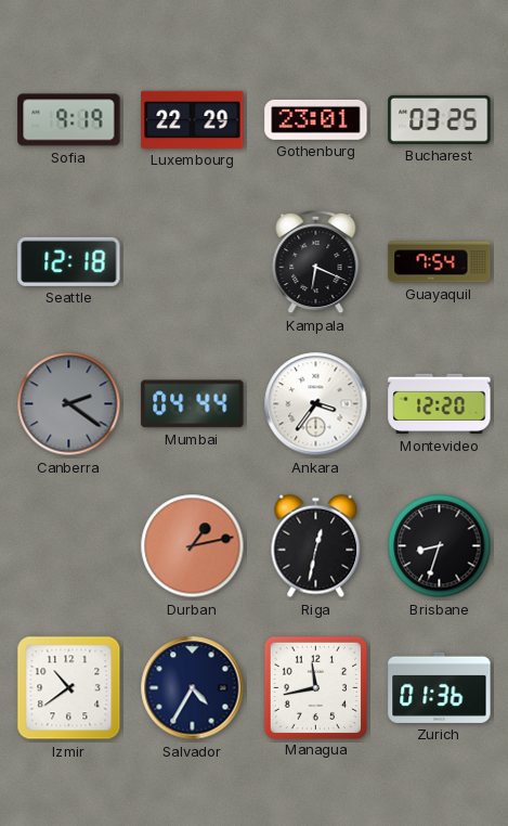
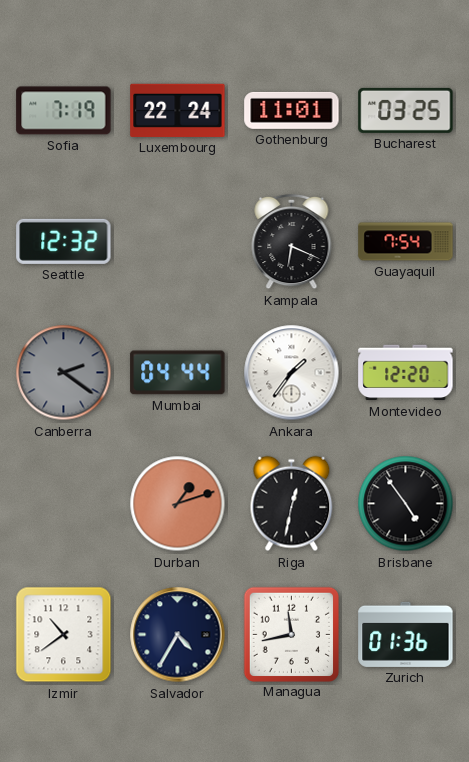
Sofia: 9:19 -> 7:19 (64, 111)
Luxembourg: 22:29 -> 22:24 (178, 110)
Gothenburg: 23:01 -> 11:01 (292, 110)
Seattle: 12:18 -> 12:32 (64, 241)
Ankara: 3:36 -> 1:36 (292, 373)
Durban: 1:13 -> 1:12 (178, 504)
Brisbane: 8:33 -> 4:54 (406, 504)
